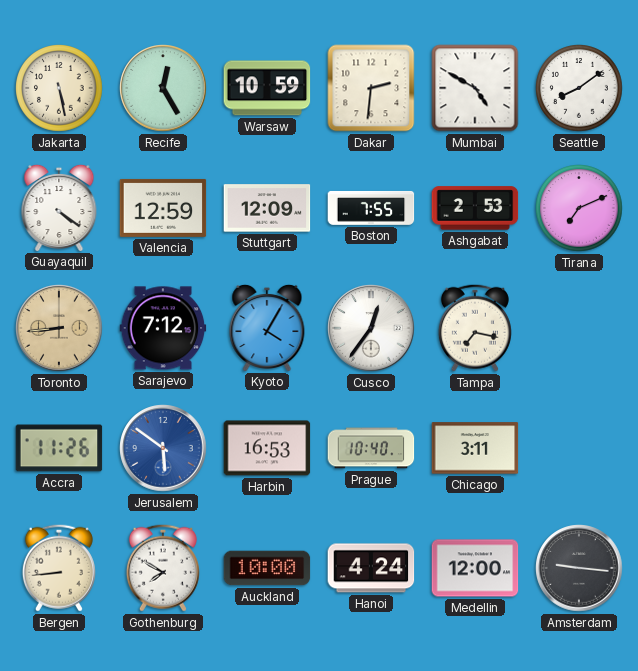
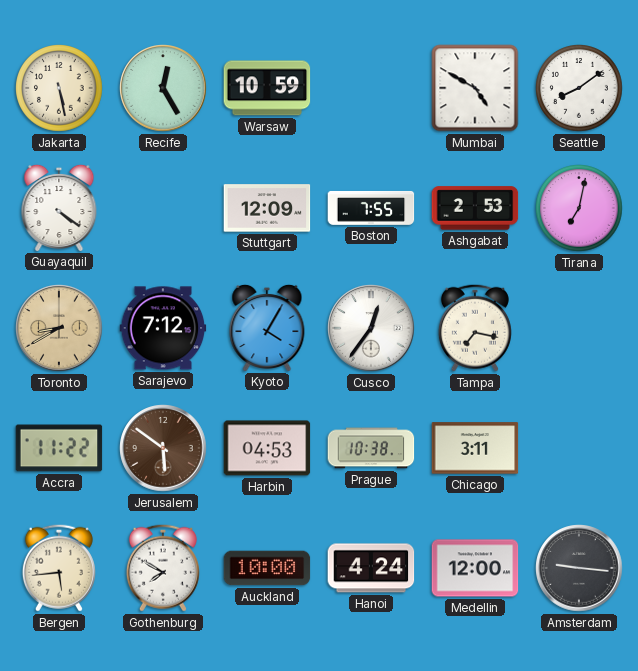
Dakar: 2:31 -> none (371, 88)
Valencia: 12:59 -> none (163, 208)
Tirana: 7:11 -> 7:02 (579, 208)
Toronto: 8:44 -> 8:40 (59, 328)
Accra: 11:26 -> 11:22 (59, 448)
Jerusalem dial: blue -> brown (163, 448)
Harbin: 16:53 -> 04:53 (267, 448)
Prague: 10:40 -> 10:38 (371, 448)
Bergen: 8:44 -> 5:44 (59, 568)
